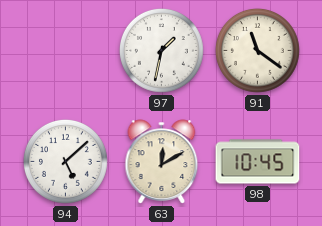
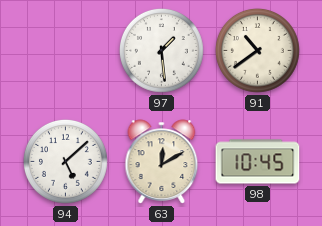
97: 1:32 -> 1:29 (161, 50)
91: 11:21 -> 10:39 (257, 50)
